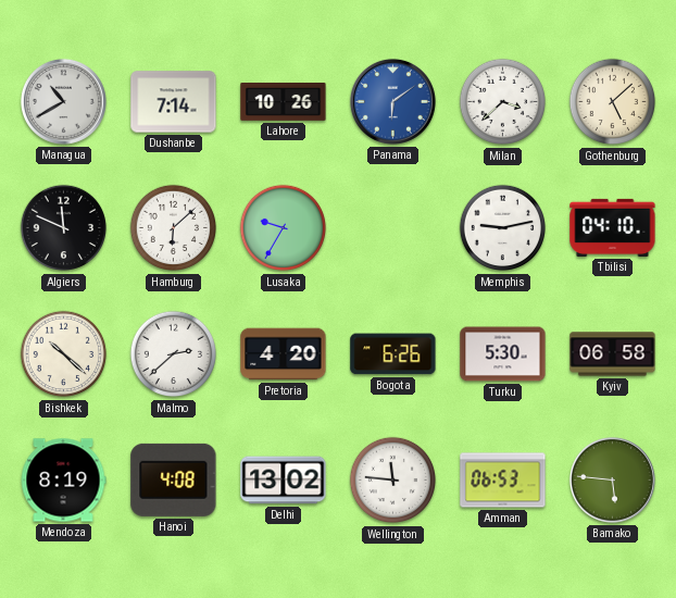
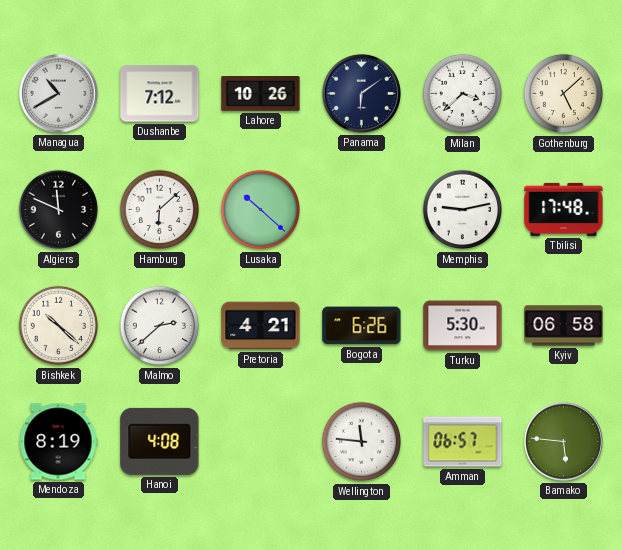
Dushanbe: 7:14 -> 7:12 (160, 94)
Panama dial: blue -> navy (361, 93)
Lusaka: 9:35 -> 10:22 (261, 210)
Tbilisi: 04:10 -> 17:48 (564, 209)
Pretoria: 4:20 -> 4:21 (261, 326)
Delhi: 13:02 -> none (284, 481)
Amman: 06:53 -> 06:57 (463, 442)
